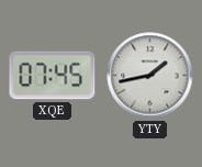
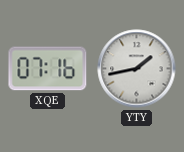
XQE: 07:45 -> 07:16 (48, 69)
